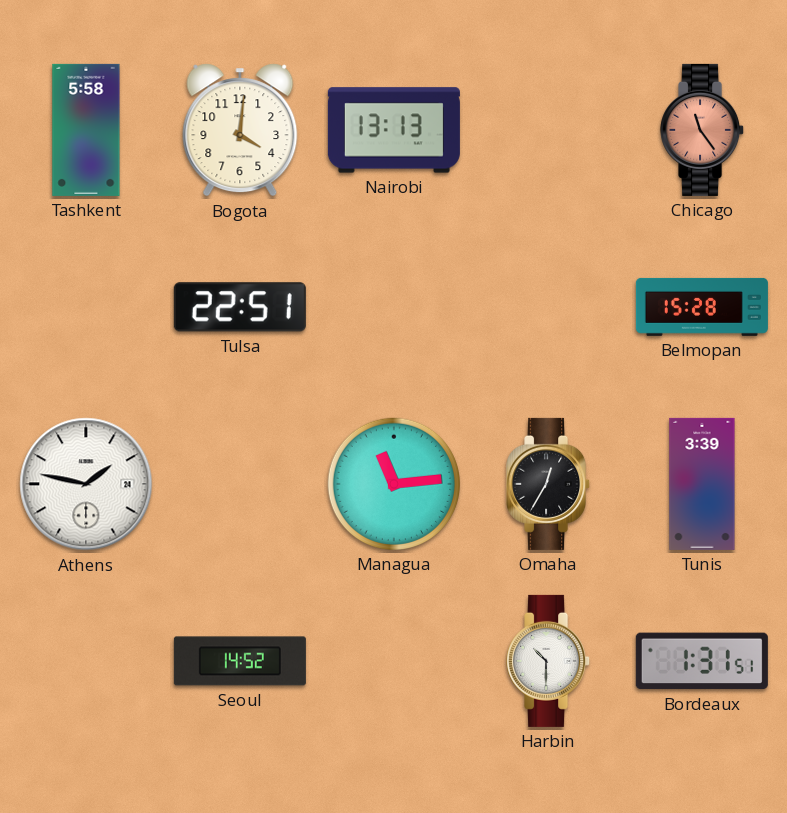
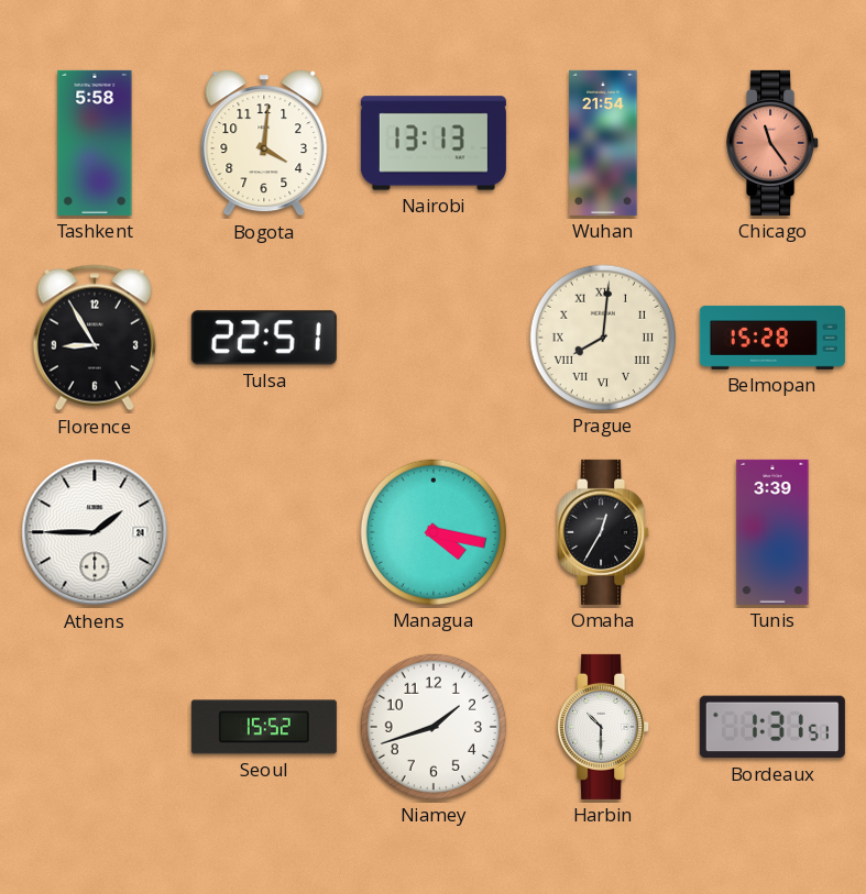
Wuhan: none -> 21:54 (603, 143)
Florence: none -> 8:55 (95, 338)
Prague: none -> 8:01 (603, 338)
Athens: 1:47 -> 1:45 (95, 532)
Managua: 11:14 -> 4:17 (434, 532)
Seoul: 14:52 -> 15:52 (264, 727)
Niamey: none -> 1:42 (434, 727)
